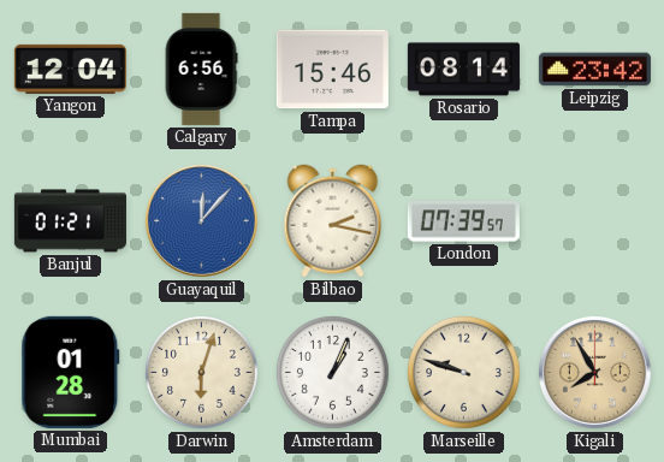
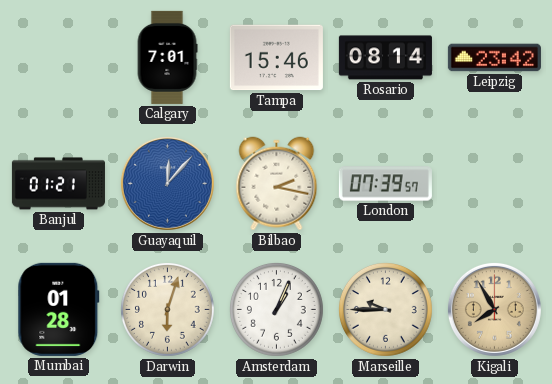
Yangon: 12:04 -> none (70, 69)
Calgary: 6:56 -> 7:01 (167, 57)
Marseille: 9:48 -> 9:45 (385, 309)
